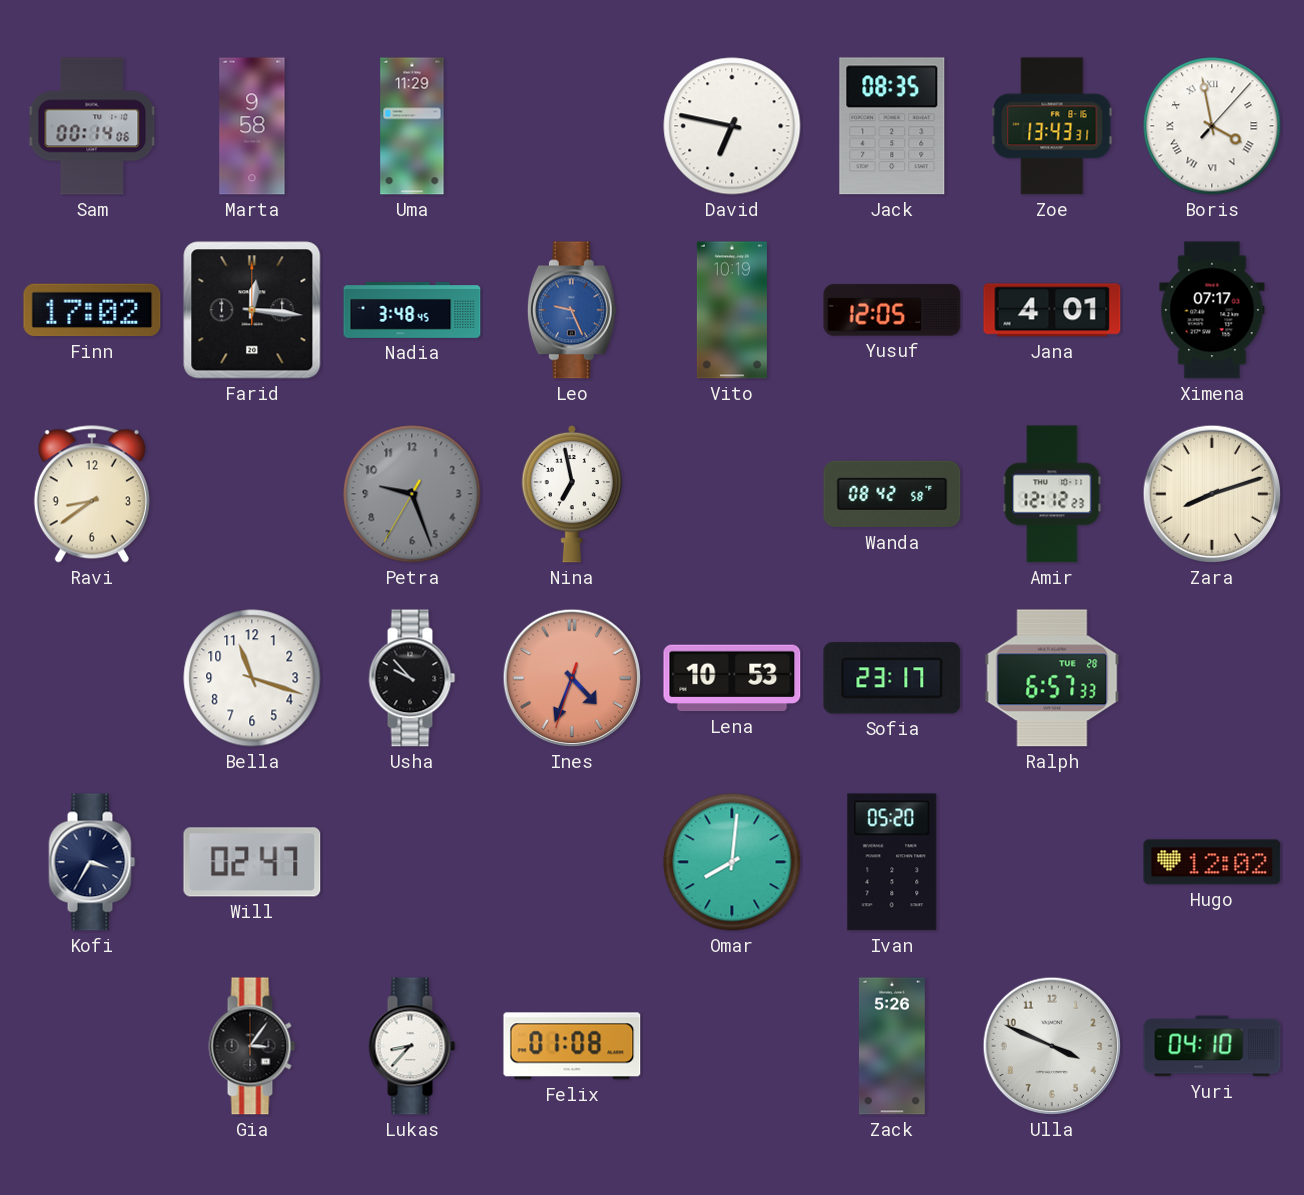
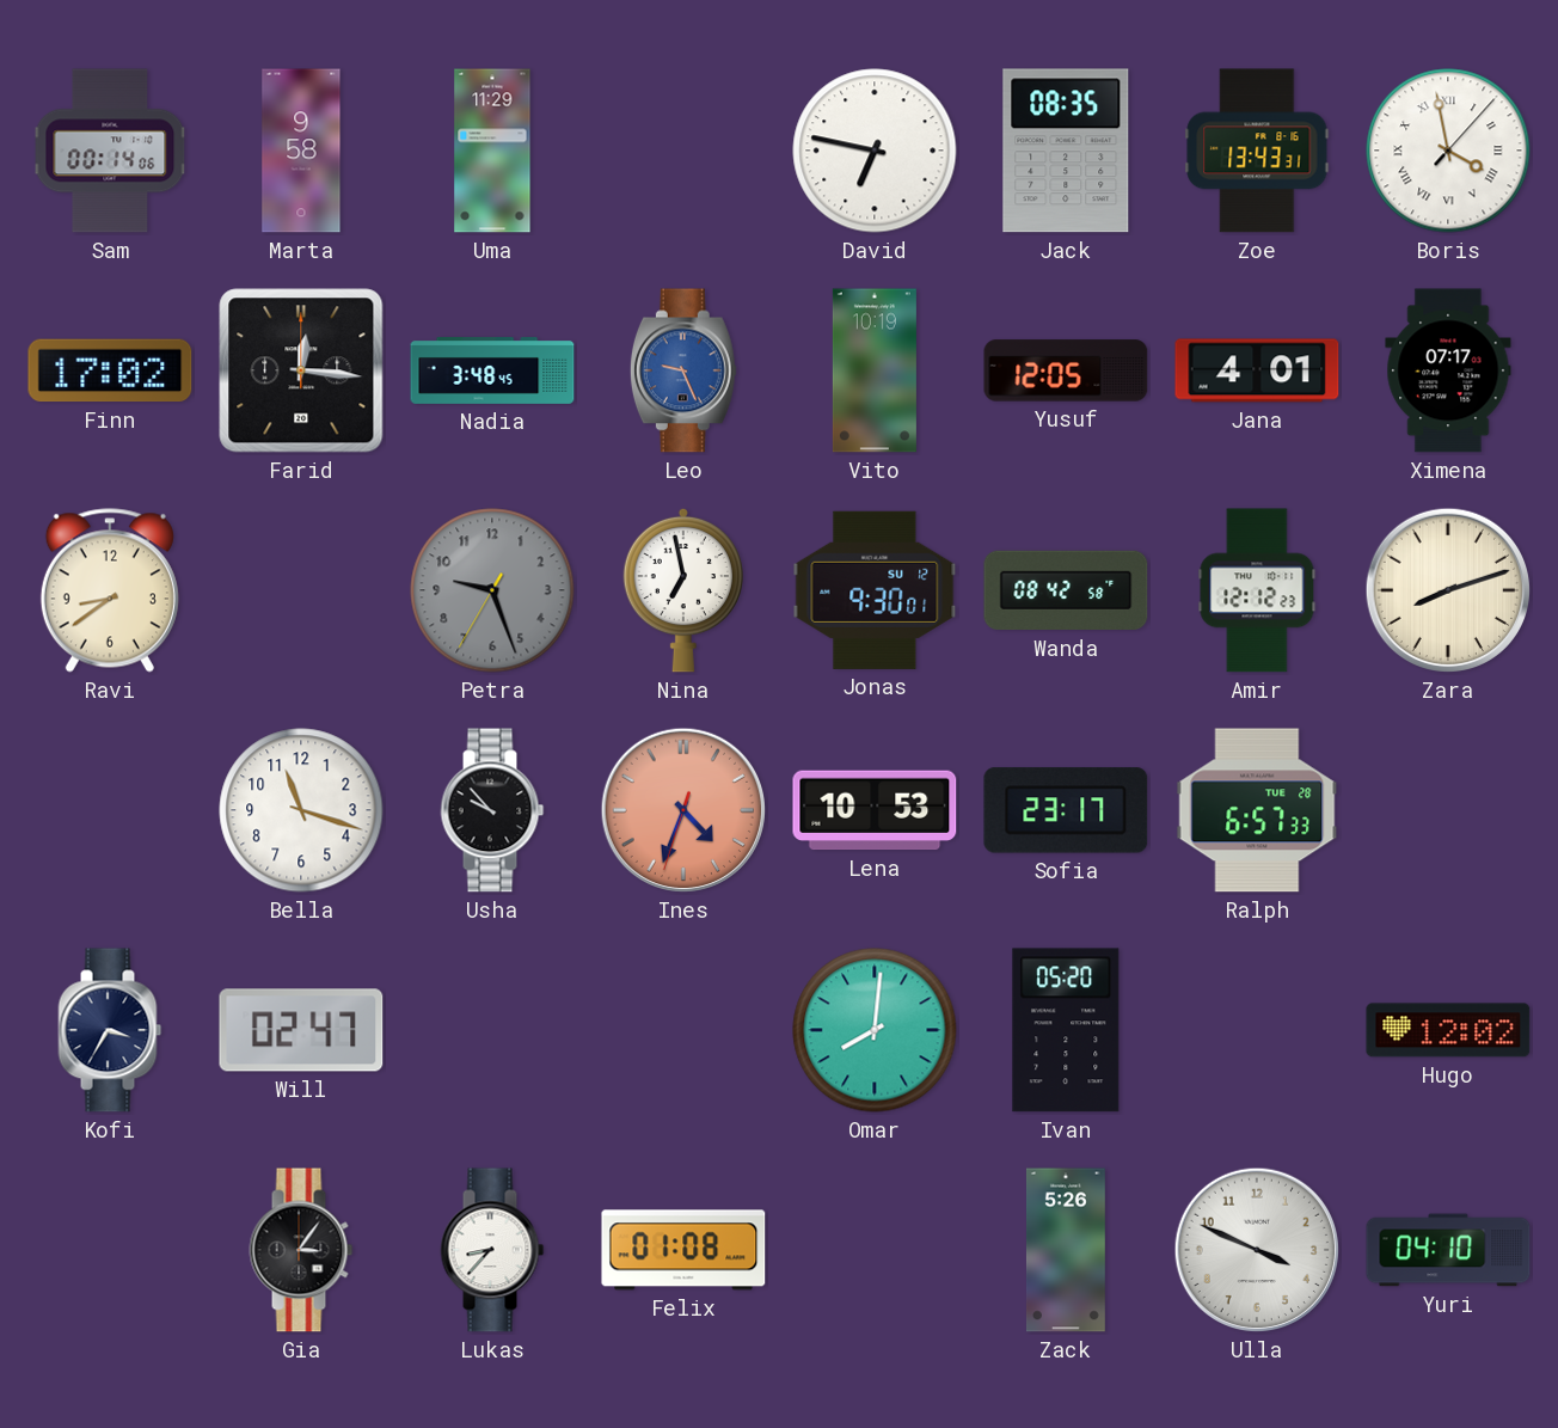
Jonas: none -> 9:30 (875, 590)
